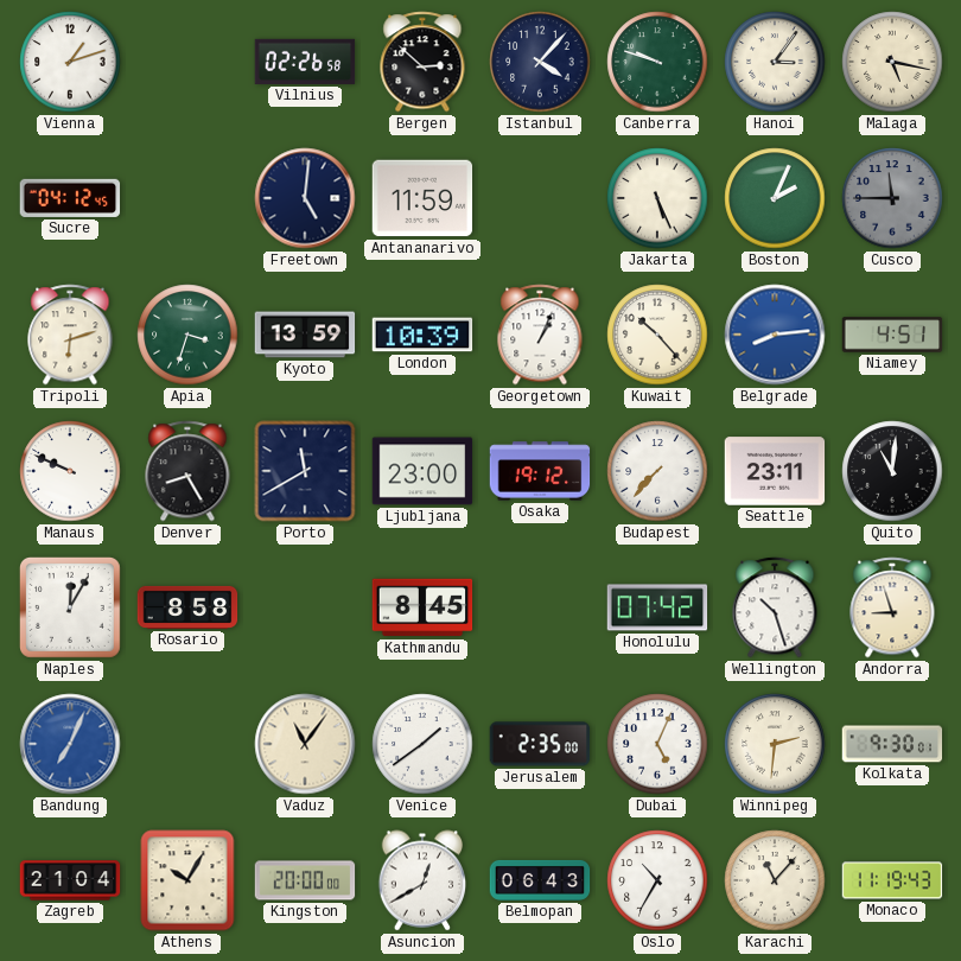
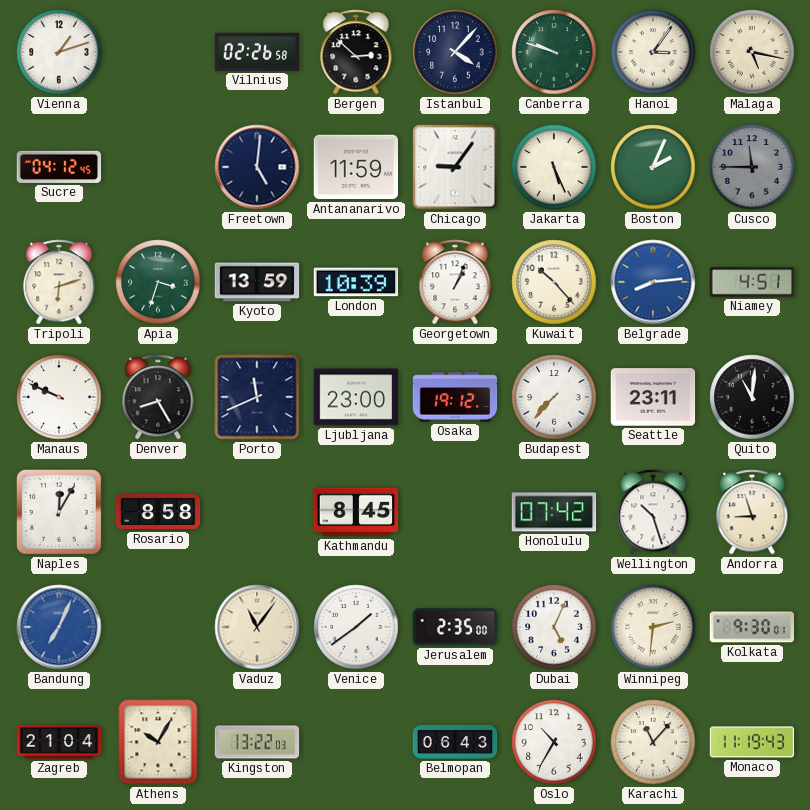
Chicago: none -> 9:06 (455, 167)
Porto: 11:40 -> 11:41 (257, 397)
Kingston: 20:00 -> 13:22 (257, 742)
Asuncion: 12:40 -> none (422, 880)
